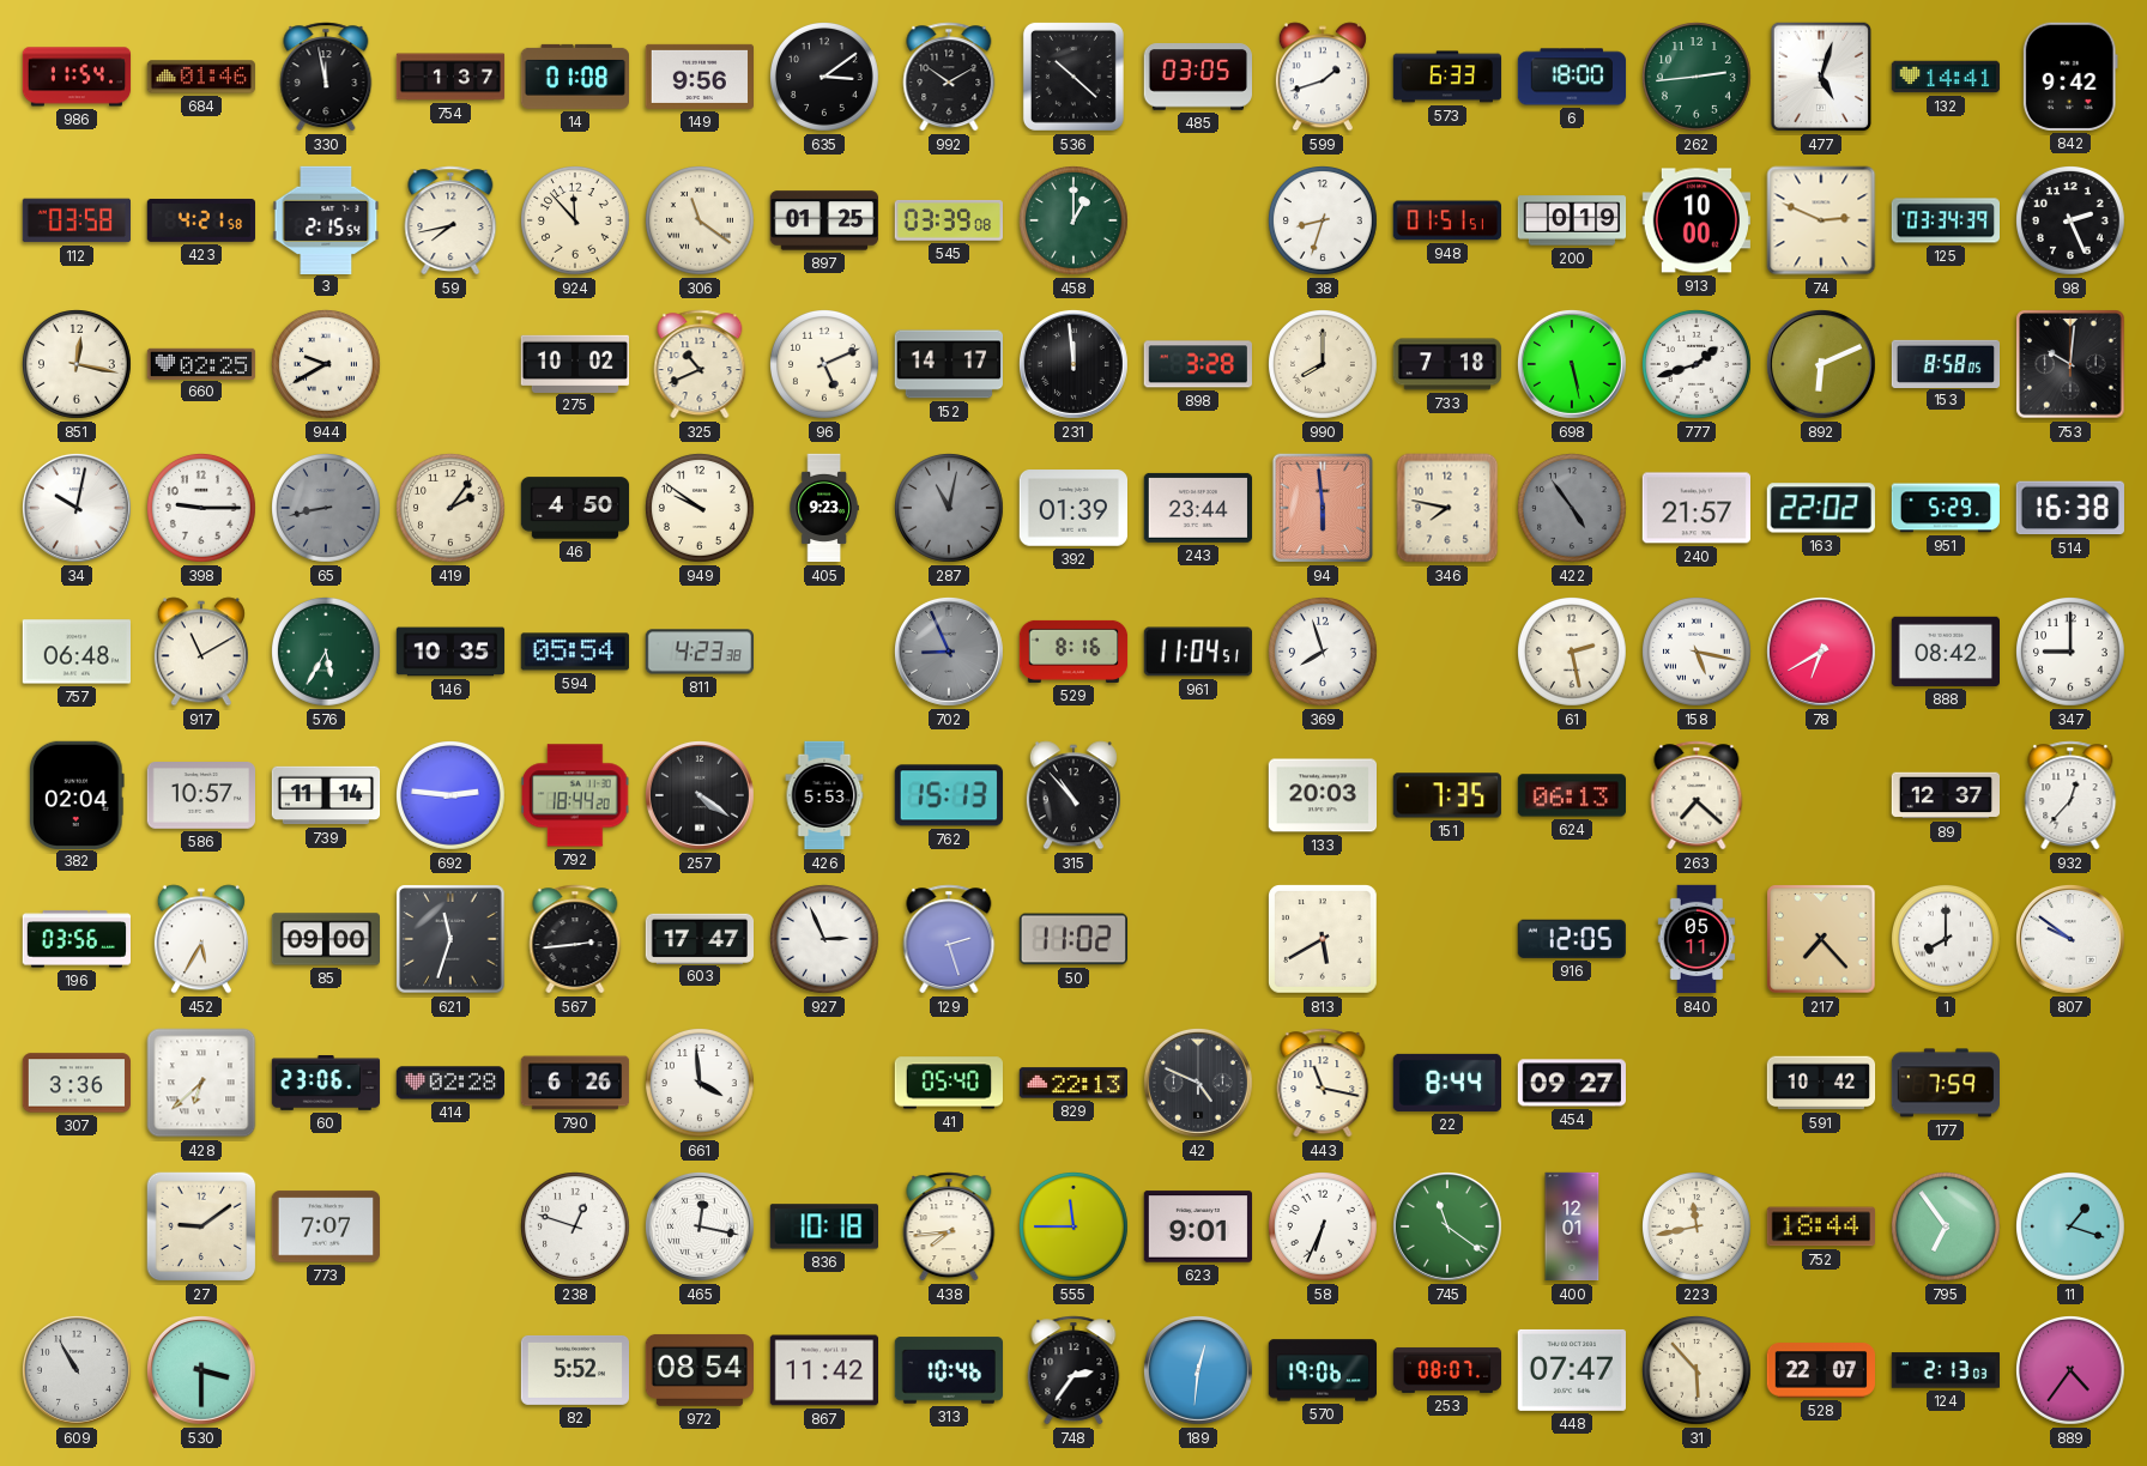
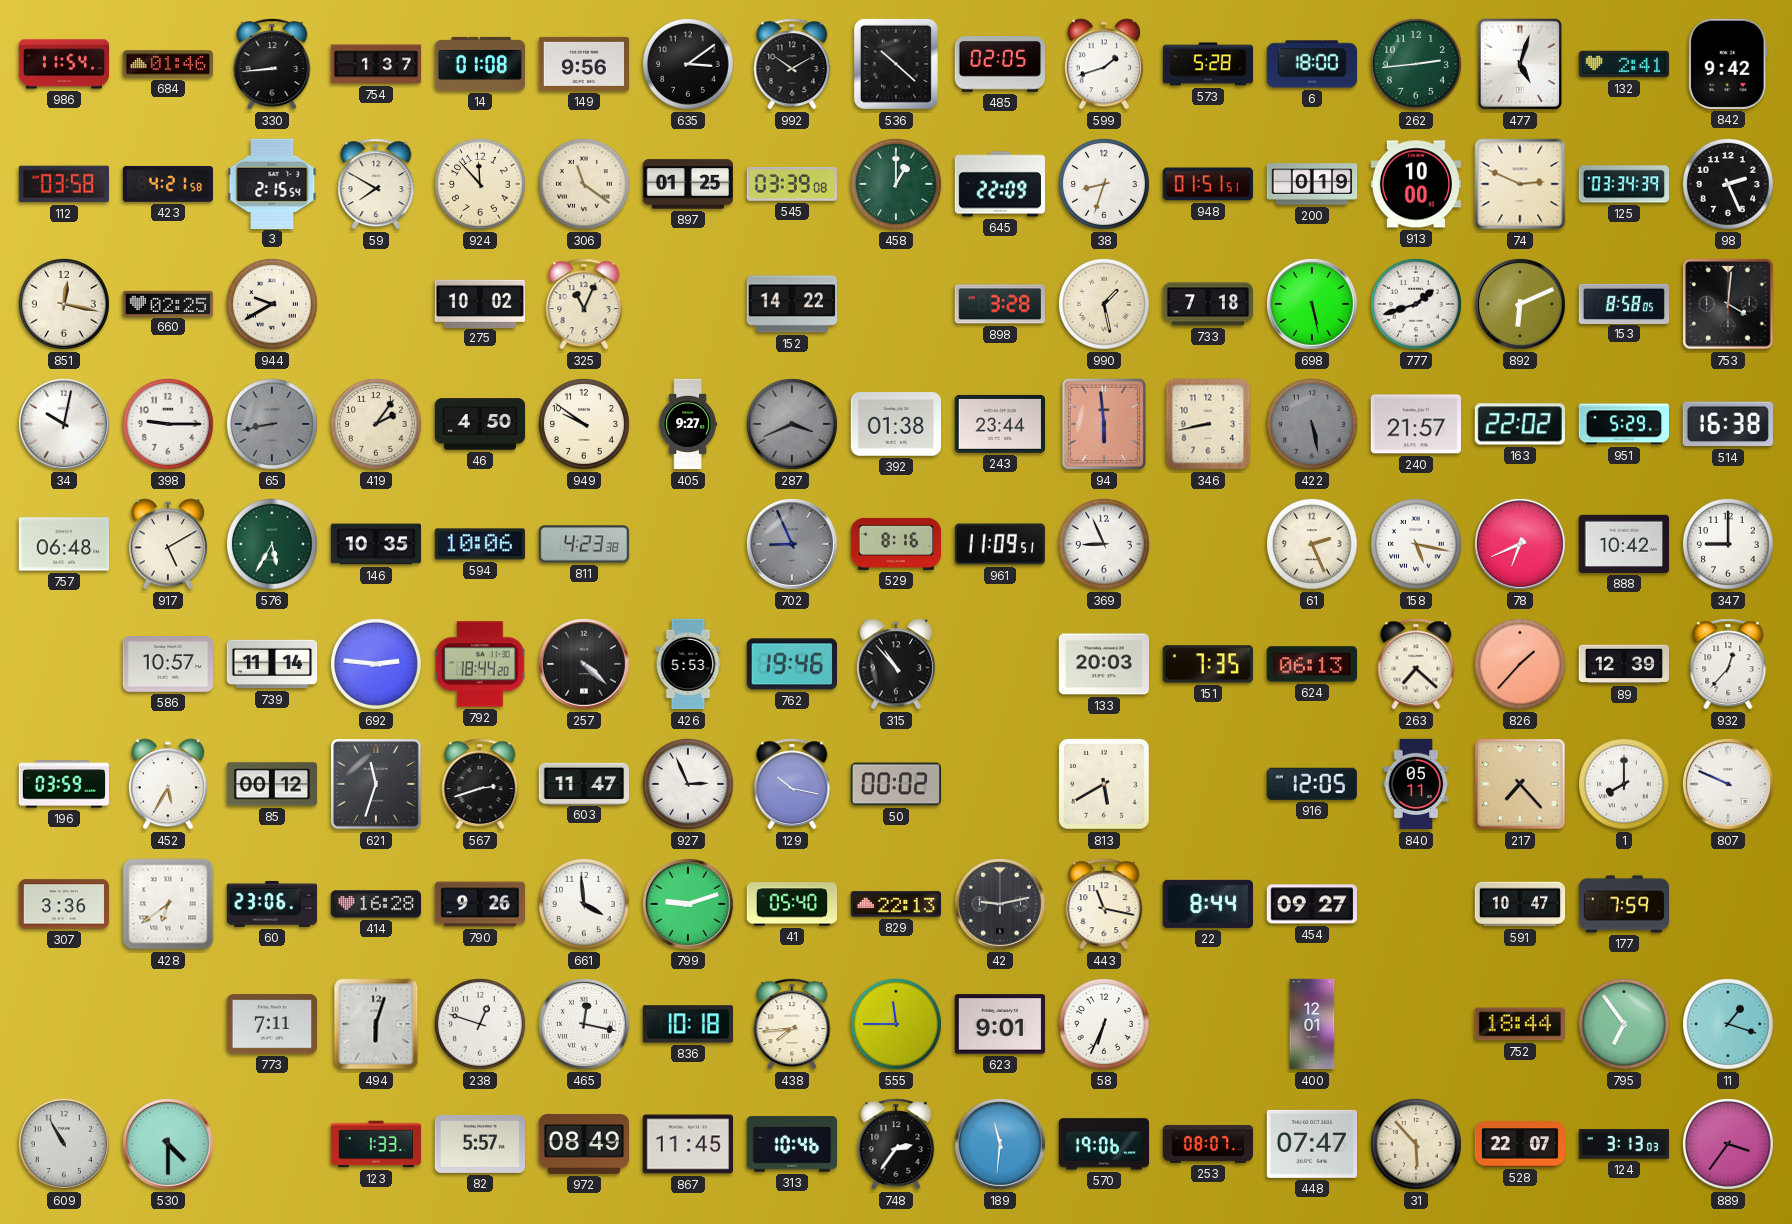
330: 11:58 -> 8:44 (272, 64)
485: 03:05 -> 02:05 (999, 64)
573: 6:33 -> 5:28 (1208, 64)
132: 14:41 -> 2:41 (1624, 64)
59: 7:43 -> 7:50 (376, 184)
645: none -> 22:09 (1000, 184)
325: 10:41 -> 11:04 (584, 304)
96: 5:11 -> none (825, 365)
152: 14:17 -> 14:22 (791, 304)
231: 11:59 -> none (1073, 364)
990: 8:00 -> 1:28 (1105, 305)
753: 10:01 -> 4:01 (1728, 304)
405: 9:23 -> 9:27 (688, 424)
287: 11:02 -> 3:41 (793, 425)
392: 01:39 -> 01:38 (895, 424)
346: 7:47 -> 8:43 (1208, 424)
422: 4:54 -> 5:28 (1313, 425)
917: 11:10 -> 5:10 (168, 544)
594: 05:54 -> 10:06 (479, 544)
961: 11:04 -> 11:09 (999, 544)
369: 7:57 -> 8:56 (1105, 545)
61: 2:28 -> 2:26 (1313, 545)
78: 6:40 -> 6:41 (1520, 544)
888: 08:42 -> 10:42 (1623, 544)
382: 02:04 -> none (77, 794)
257: 4:21 -> 4:22 (584, 664)
762: 15:13 -> 19:46 (792, 664)
826: none -> 1:37 (1521, 665)
89: 12:37 -> 12:39 (1623, 664)
196: 03:56 -> 03:59 (63, 784)
85: 09:00 -> 00:12 (271, 784)
567: 2:44 -> 2:42 (480, 784)
603: 17:47 -> 11:47 (584, 783)
129: 2:27 -> 10:17 (792, 784)
50: 11:02 -> 00:02 (895, 784)
807: 9:51 -> 9:49 (1728, 784)
428: 6:38 -> 6:39 (168, 904)
414: 02:28 -> 16:28 (375, 904)
790: 6:26 -> 9:26 (480, 904)
799: none -> 9:12 (688, 904)
42: 4:49 -> 9:13 (1000, 904)
591: 10:42 -> 10:47 (1520, 904)
27: 9:09 -> none (201, 1226)
773: 7:07 -> 7:11 (271, 1024)
494: none -> 6:03 (376, 1024)
745: 11:21 -> none (1447, 1226)
223: 11:43 -> none (1698, 1228)
530: 3:30 -> 4:30 (168, 1144)
123: none -> 1:33 (376, 1144)
82: 5:52 -> 5:57 (480, 1144)
972: 08:54 -> 08:49 (583, 1144)
867: 11:42 -> 11:45 (687, 1144)
189: 12:31 -> 11:31 (1000, 1144)
124: 2:13 -> 3:13 (1623, 1144)
889: 4:36 -> 3:36 (1729, 1145)
